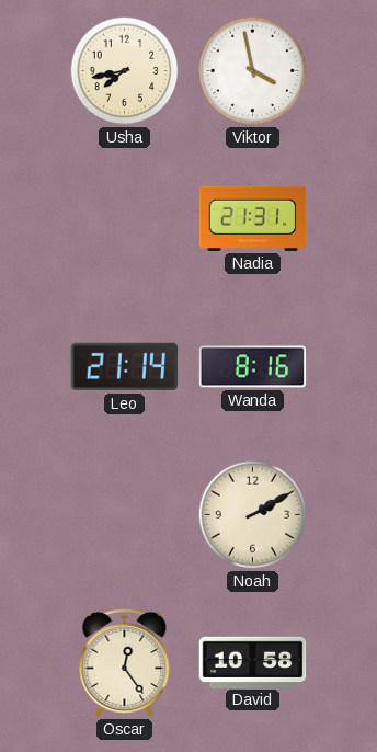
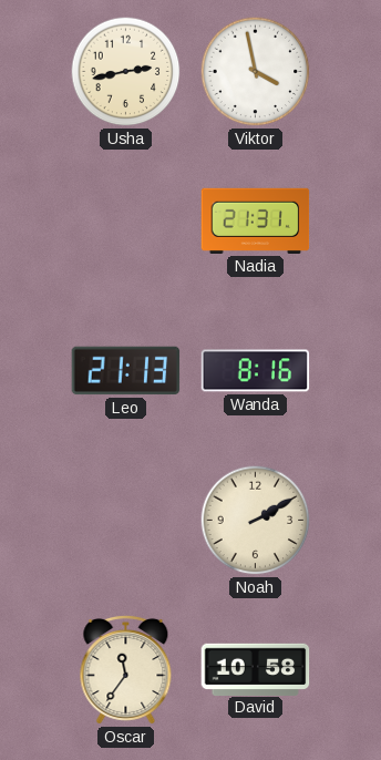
Usha: 7:43 -> 2:43 (126, 72)
Leo: 21:14 -> 21:13 (126, 371)
Oscar: 12:24 -> 11:36 (126, 669)
